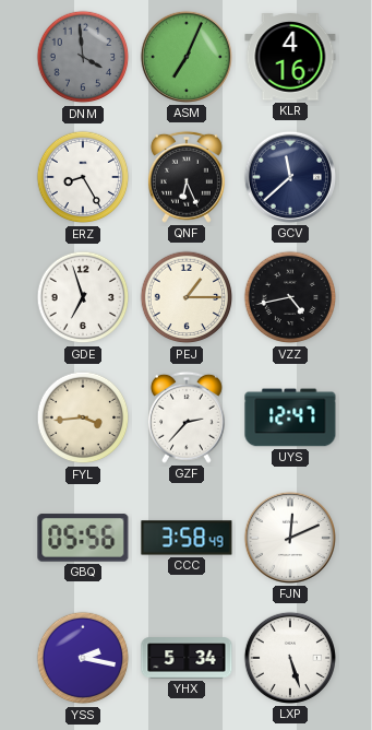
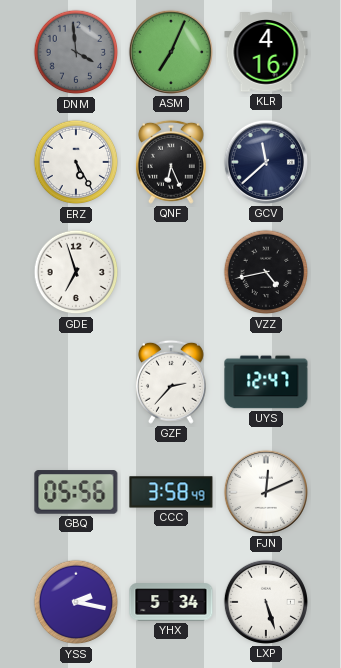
ERZ: 8:25 -> 5:25 (76, 162)
PEJ: 1:15 -> none (187, 297)
FYL: 3:44 -> none (83, 417)
